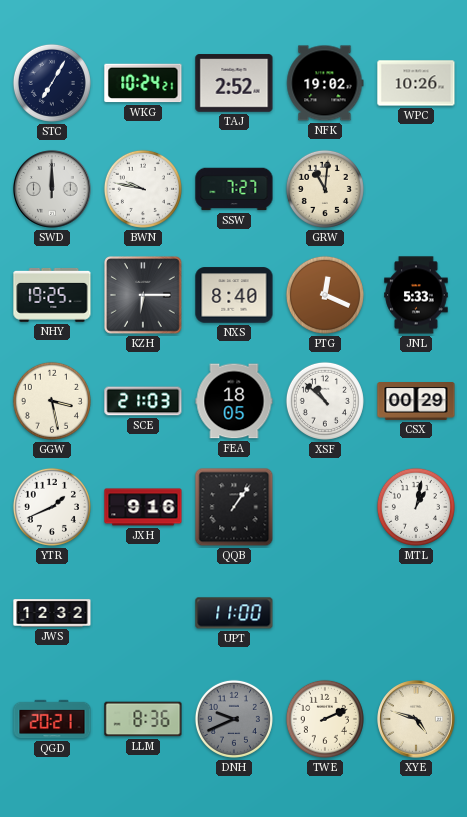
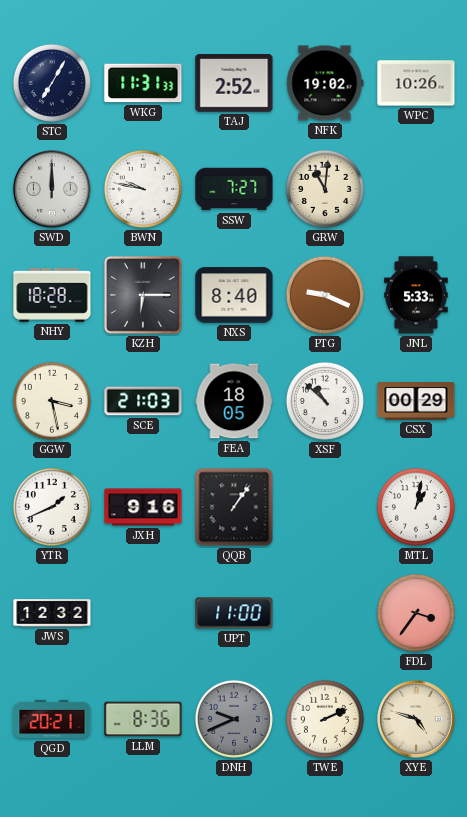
WKG: 10:24 -> 11:31 (143, 83)
NHY: 19:25 -> 18:28 (52, 295)
PTG: 12:19 -> 9:19 (325, 295)
FDL: none -> 3:36 (416, 613)
